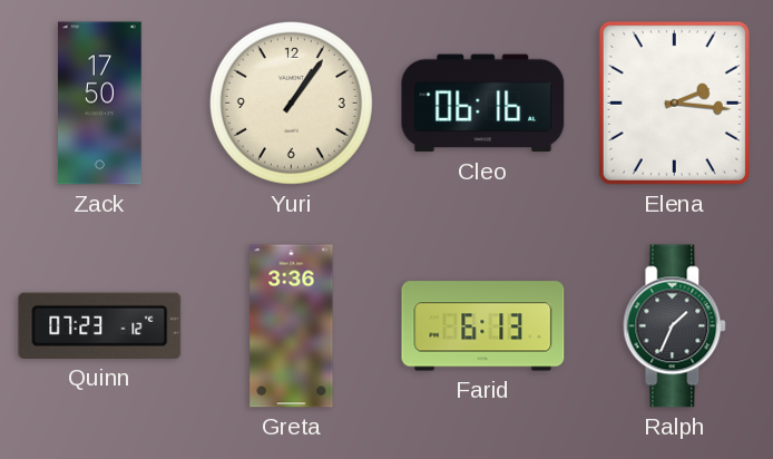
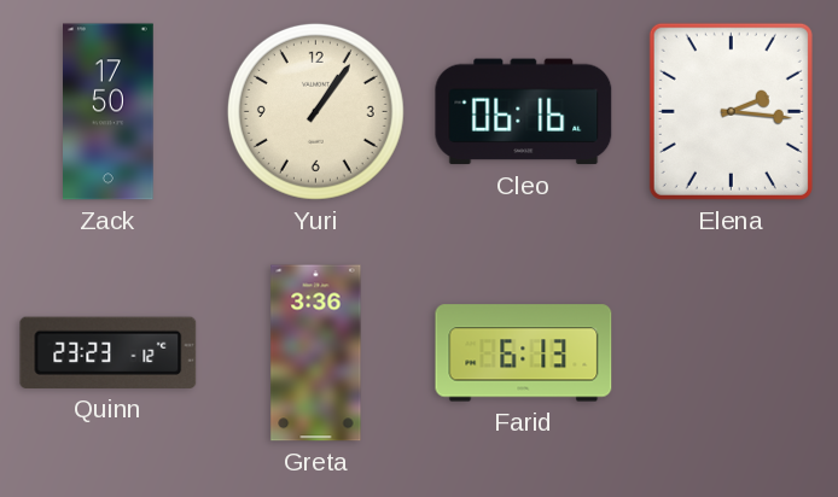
Quinn: 07:23 -> 23:23 (109, 352)
Ralph: 1:34 -> none (675, 326)
